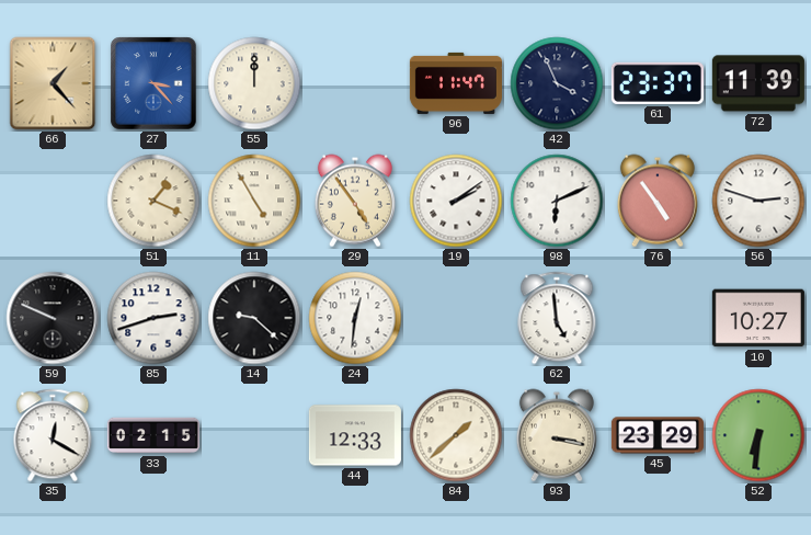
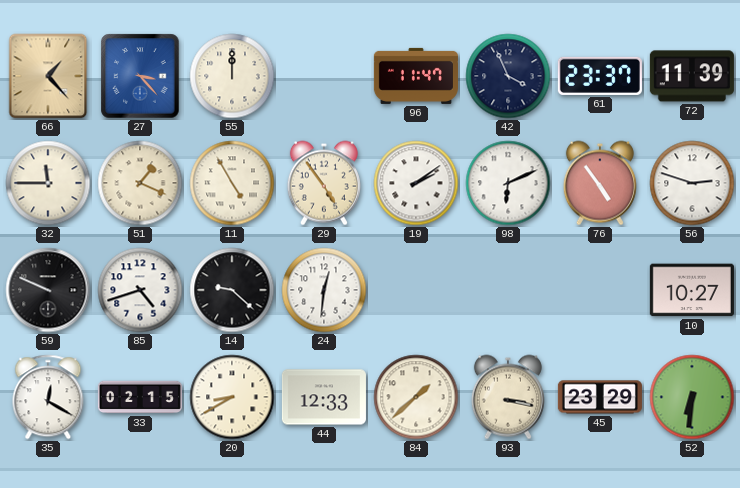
32: none -> 11:45 (48, 183)
85: 2:42 -> 4:42 (140, 290)
62: 4:59 -> none (557, 318)
20: none -> 8:40 (232, 397)
